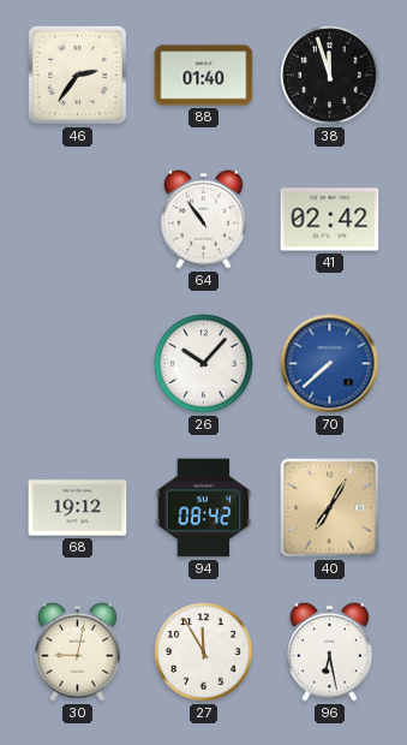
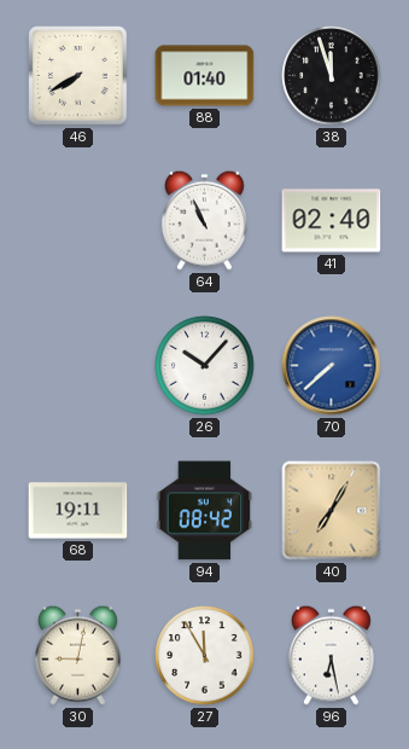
46: 2:36 -> 7:40 (78, 76)
64: 10:54 -> 10:56 (204, 220)
41: 02:42 -> 02:40 (332, 221)
68: 19:12 -> 19:11 (78, 511)
